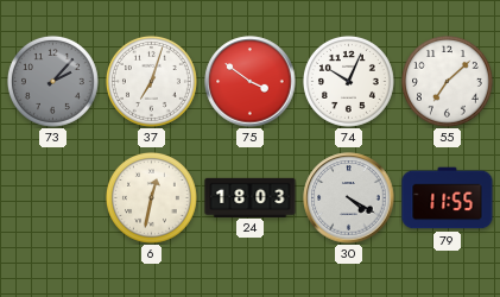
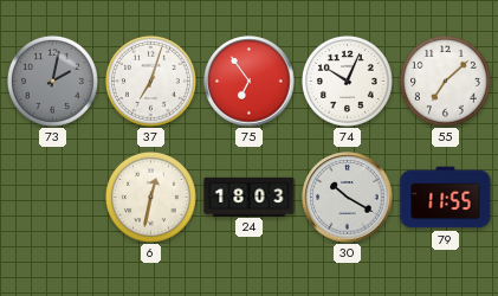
73: 2:07 -> 2:02 (52, 81)
75: 3:51 -> 6:54 (250, 82)
30: 4:20 -> 10:20 (348, 198)
